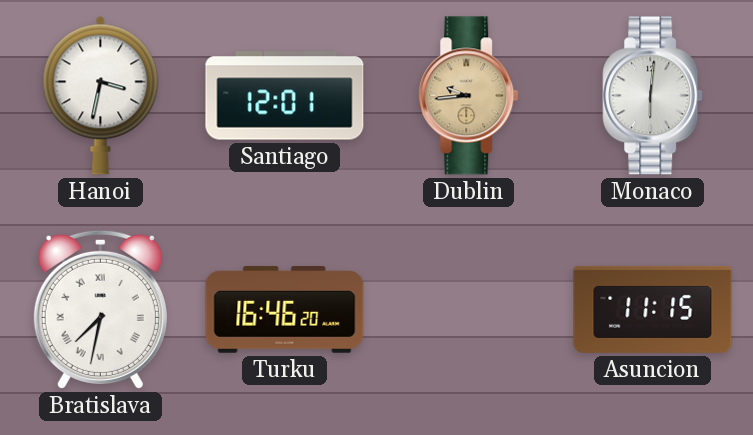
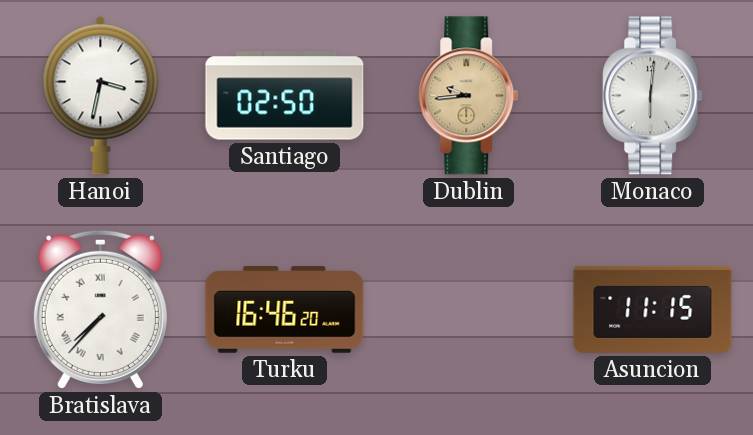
Santiago: 12:01 -> 02:50 (285, 96)
Bratislava: 7:32 -> 7:37 (100, 309)
